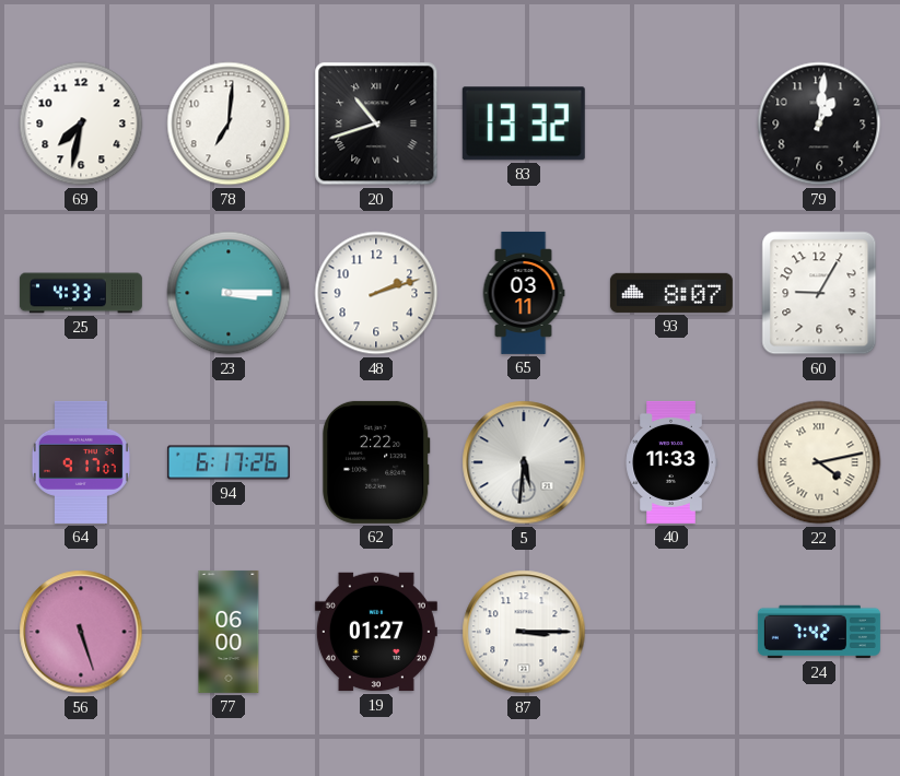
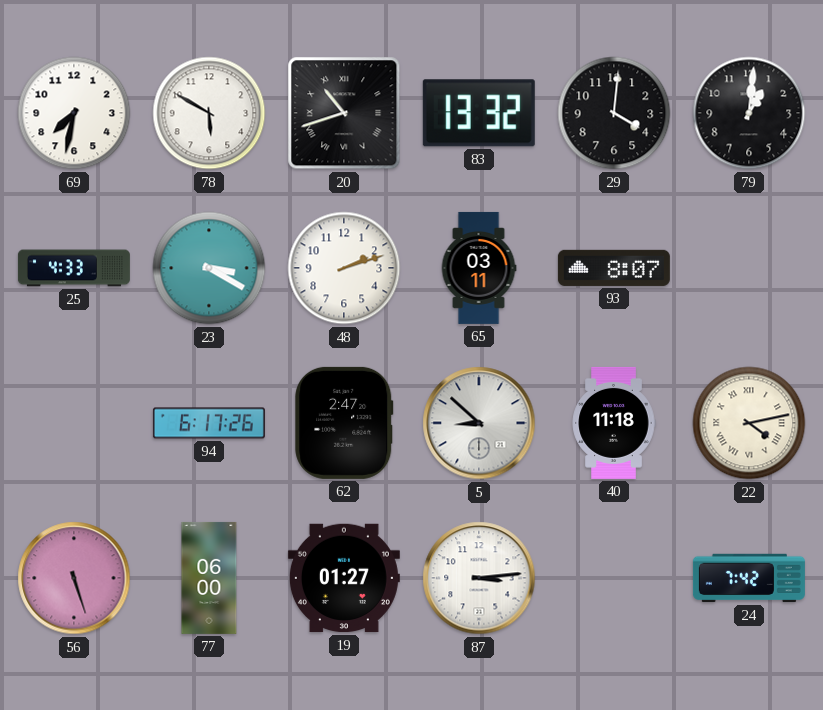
78: 7:01 -> 5:50 (209, 113)
29: none -> 4:01 (614, 113)
23: 3:15 -> 3:20 (209, 268)
60: 9:05 -> none (819, 293)
64: 9:17 -> none (81, 462)
62: 2:22 -> 2:47 (344, 423)
5: 5:31 -> 8:52 (479, 423)
40: 11:33 -> 11:18 (614, 423)
87: 3:15 -> 3:14 (479, 578)
